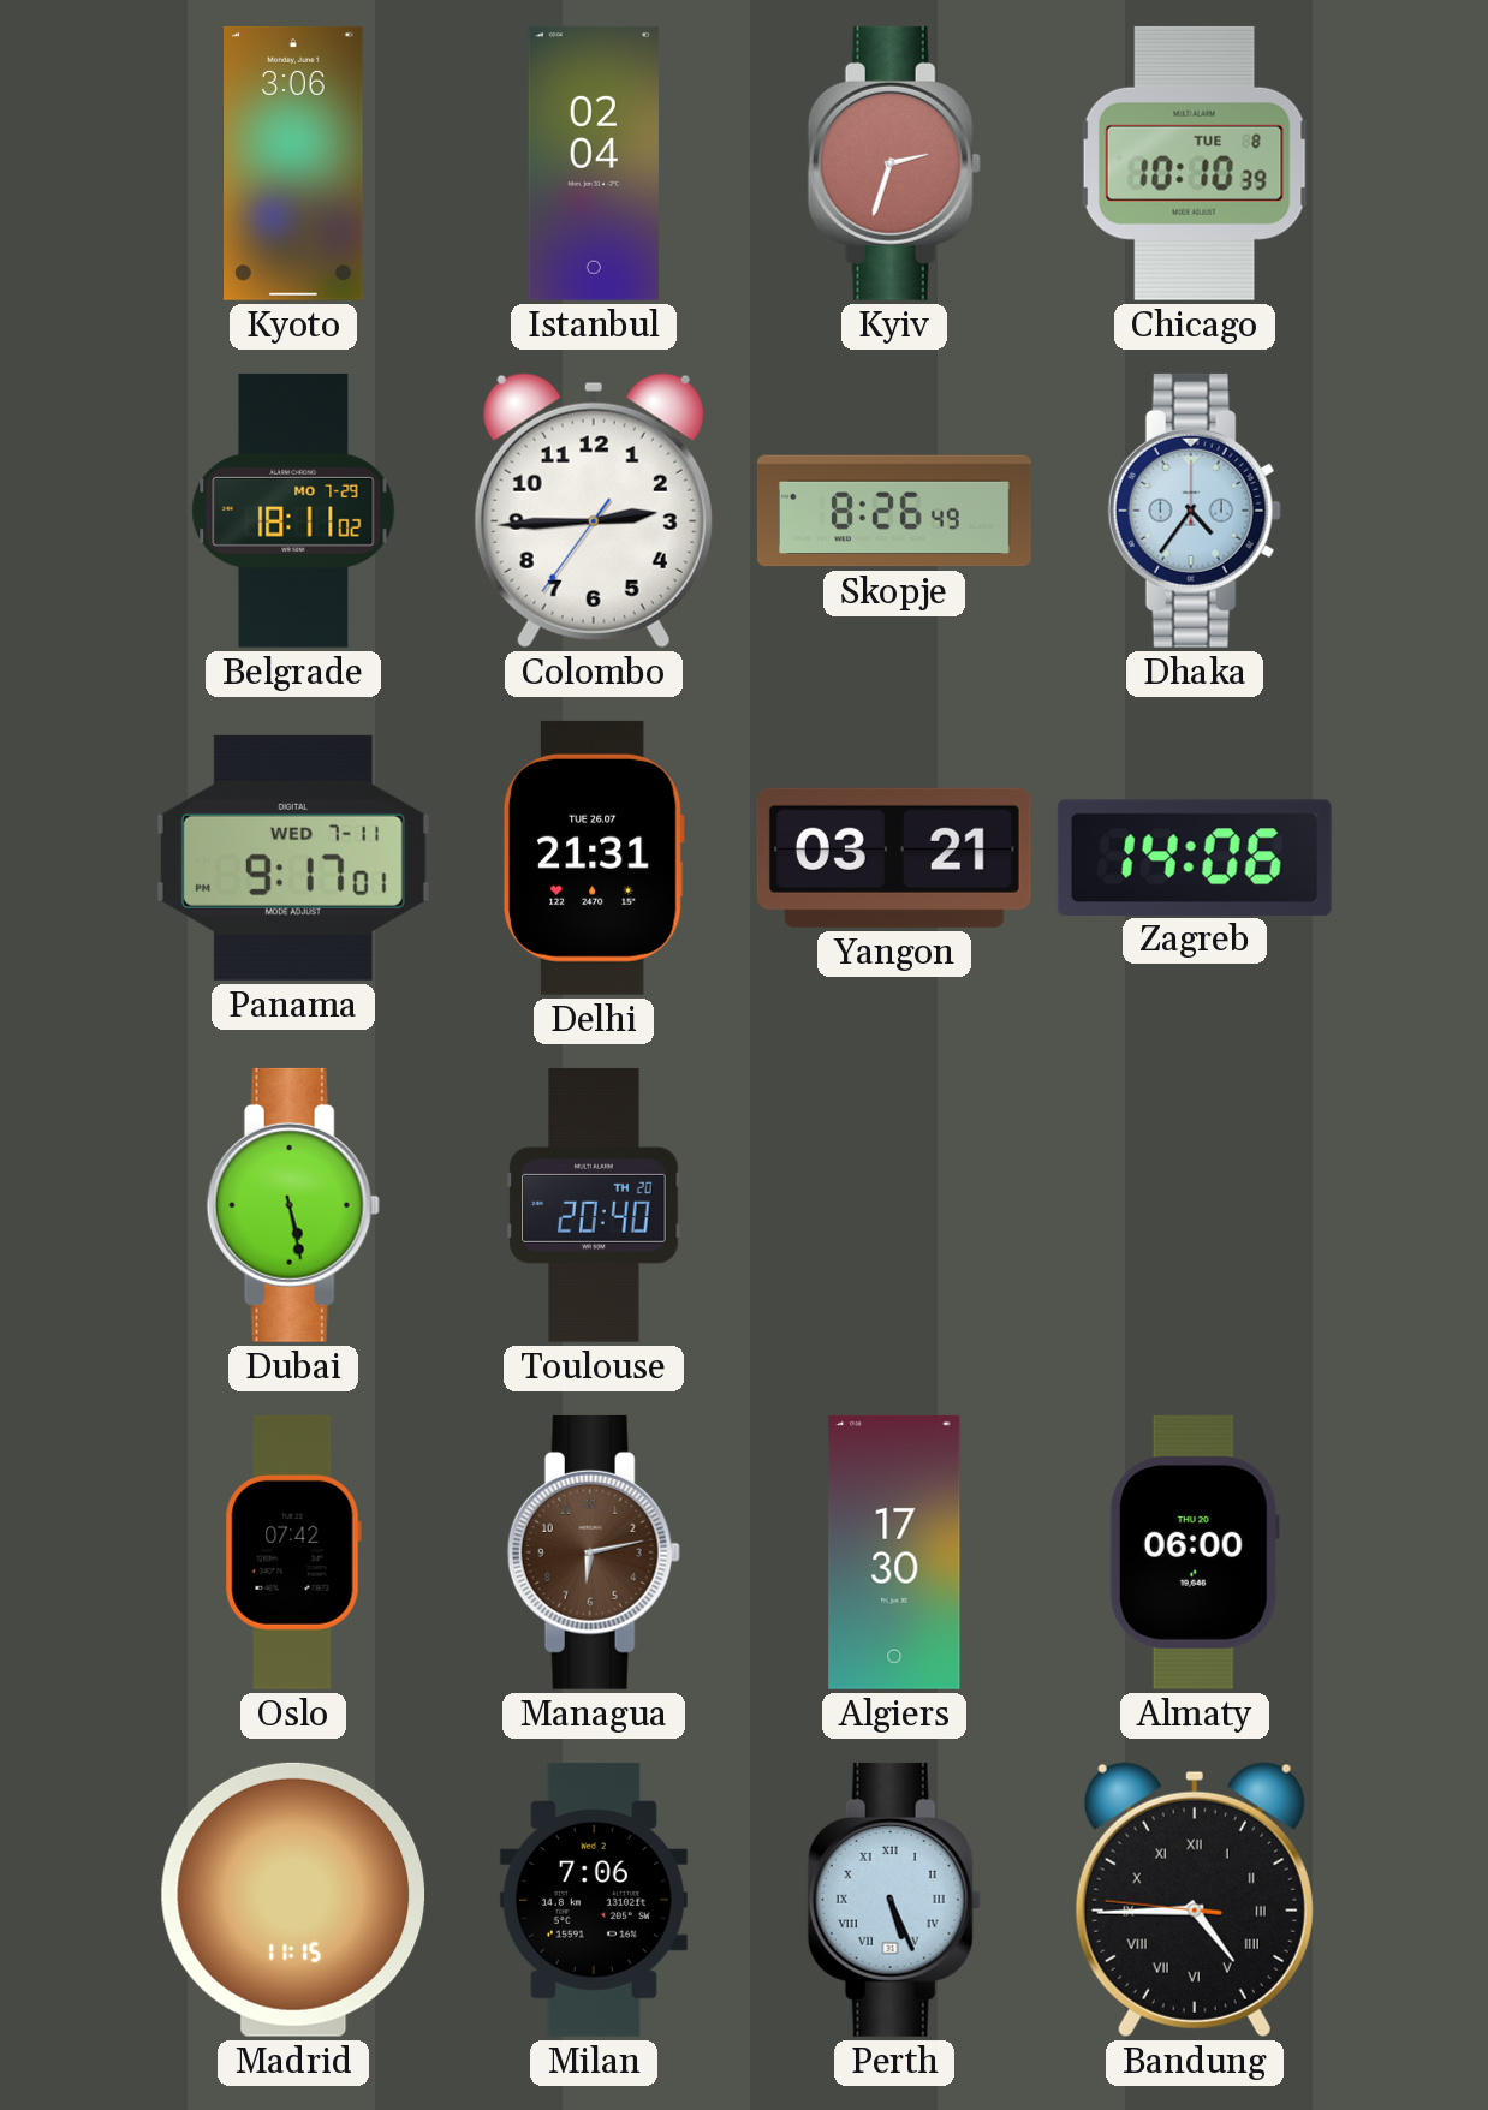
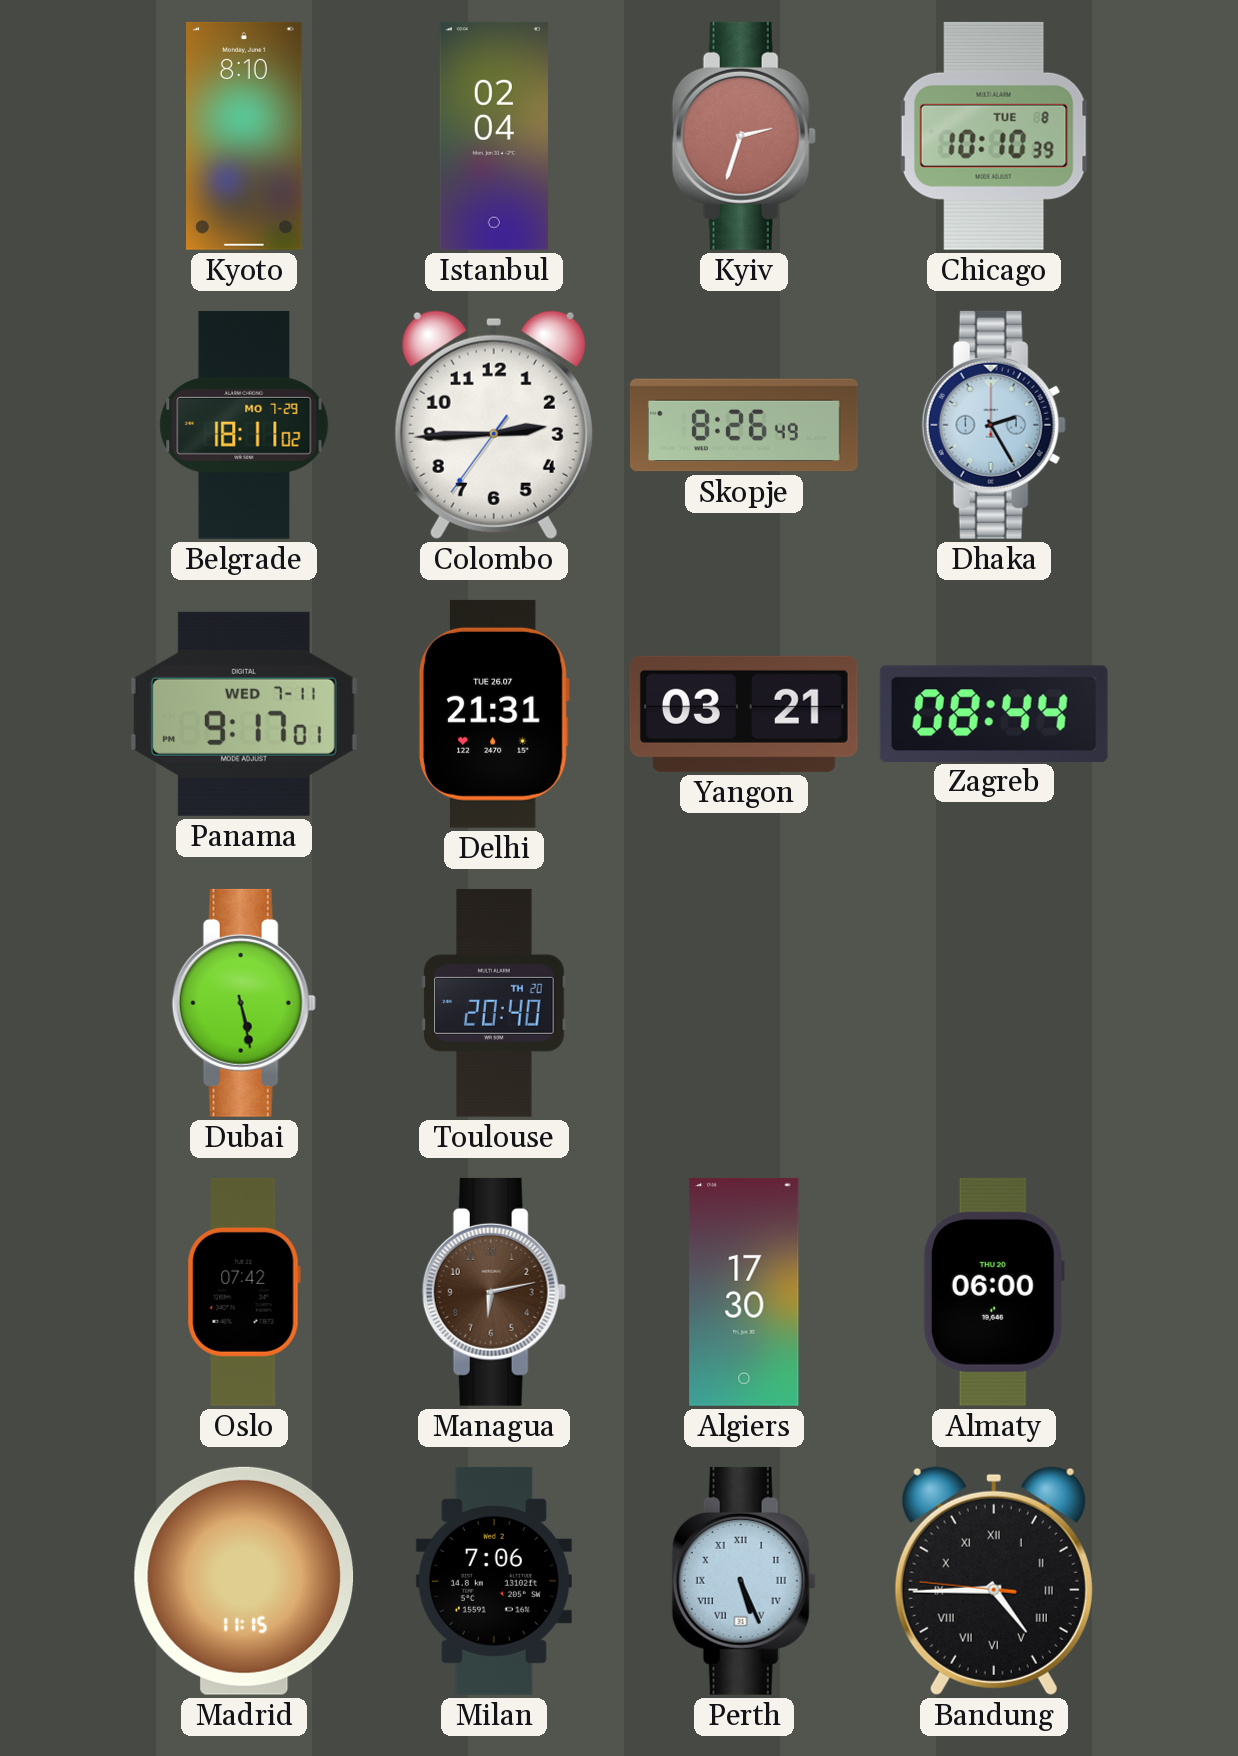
Kyoto: 3:06 -> 8:10 (245, 136)
Dhaka: 4:36 -> 2:25 (994, 425)
Zagreb: 14:06 -> 08:44 (994, 713)
